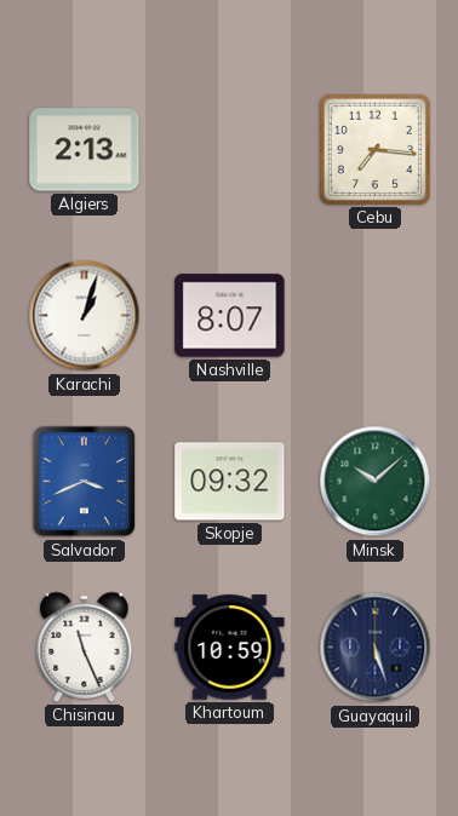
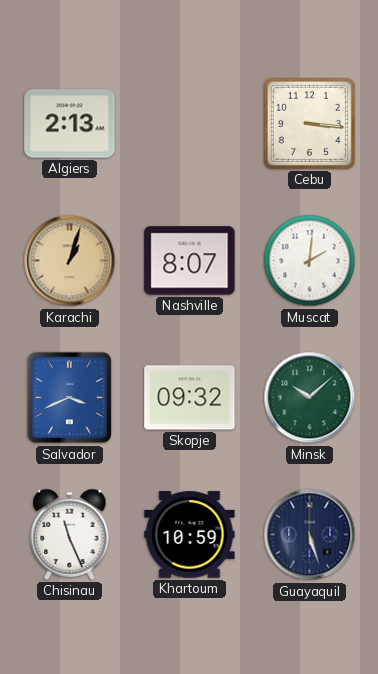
Cebu: 7:16 -> 3:16 (309, 123)
Karachi dial: white -> champagne (70, 261)
Muscat: none -> 2:01 (310, 261)
